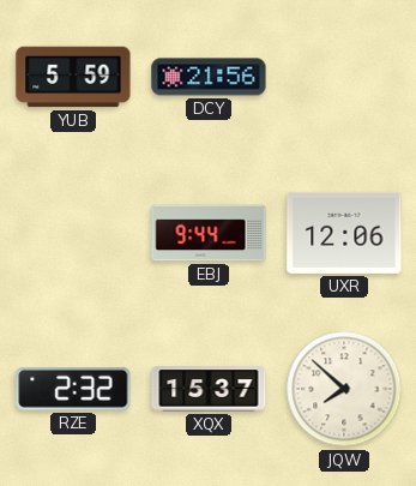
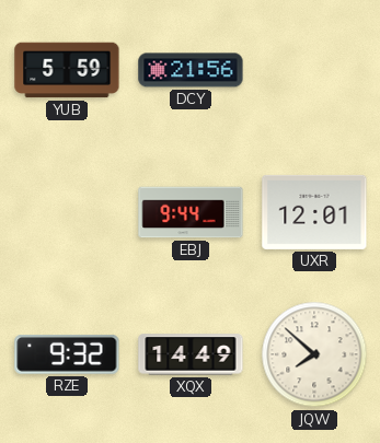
UXR: 12:06 -> 12:01 (314, 212)
RZE: 2:32 -> 9:32 (67, 355)
XQX: 15:37 -> 14:49 (191, 354)
